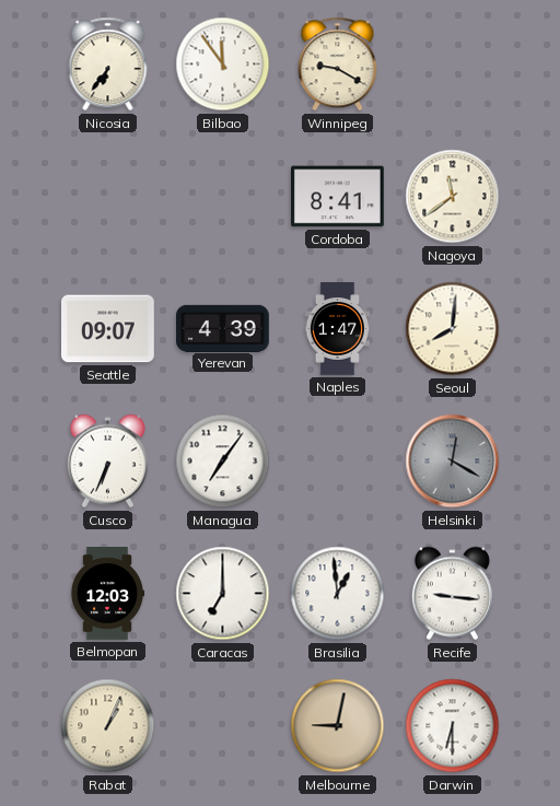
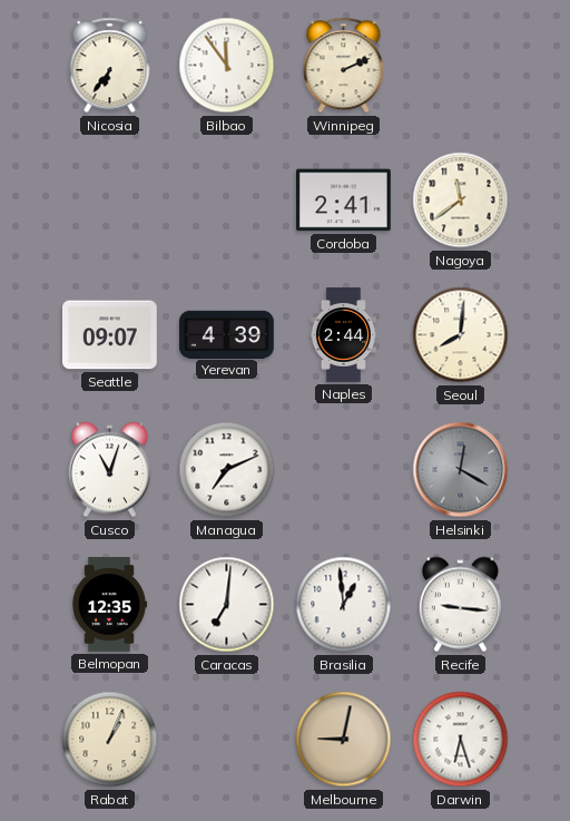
Winnipeg: 9:20 -> 2:11 (344, 66)
Cordoba: 8:41 -> 2:41 (344, 201)
Naples: 1:47 -> 2:44 (343, 335)
Cusco: 6:34 -> 11:03 (109, 470)
Managua: 7:06 -> 7:11 (227, 470)
Belmopan: 12:03 -> 12:35 (109, 605)
Caracas: 7:00 -> 7:01 (227, 605)
Darwin: 6:30 -> 6:27 (461, 740)
